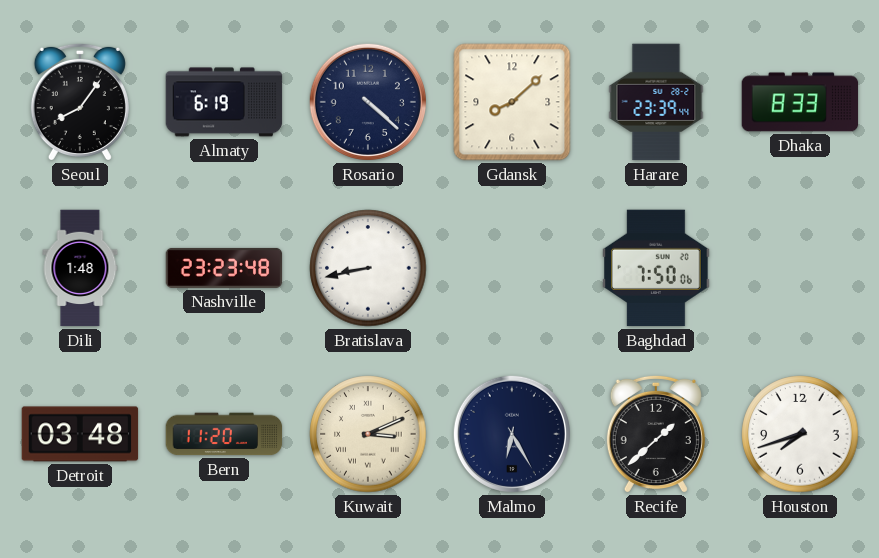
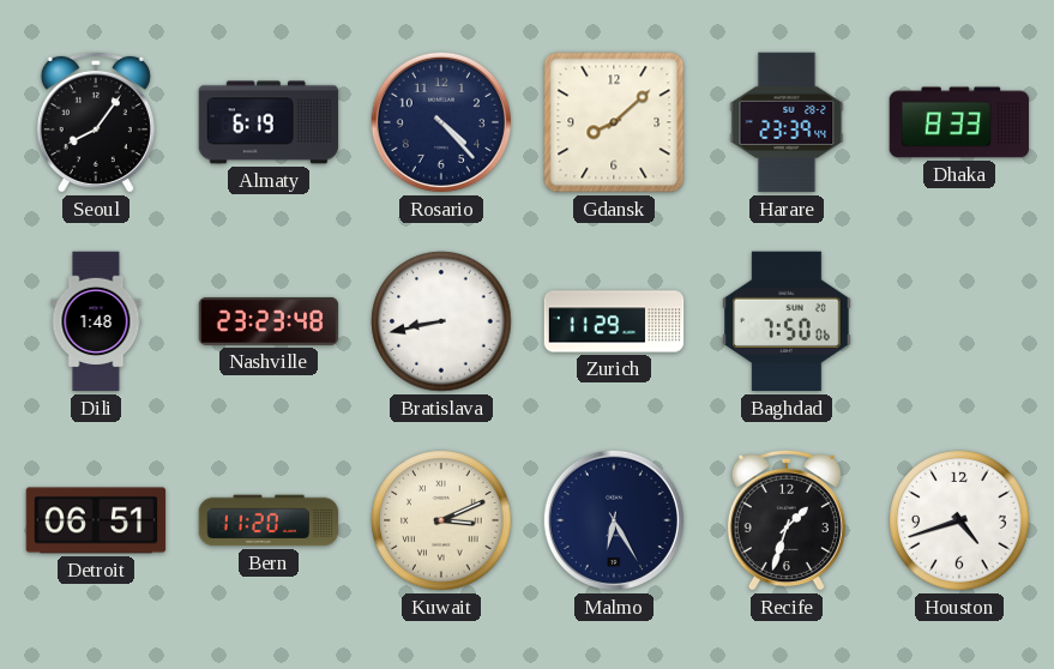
Rosario: 4:22 -> 4:23 (441, 122)
Zurich: none -> 11:29 (614, 321)
Detroit: 03:48 -> 06:51 (96, 520)
Recife: 1:38 -> 1:33 (787, 520)
Houston: 7:42 -> 4:42 (959, 520)
